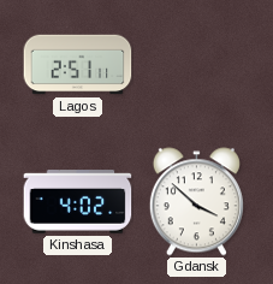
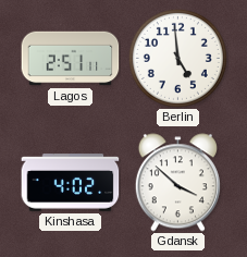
Berlin: none -> 4:59 (177, 58)
